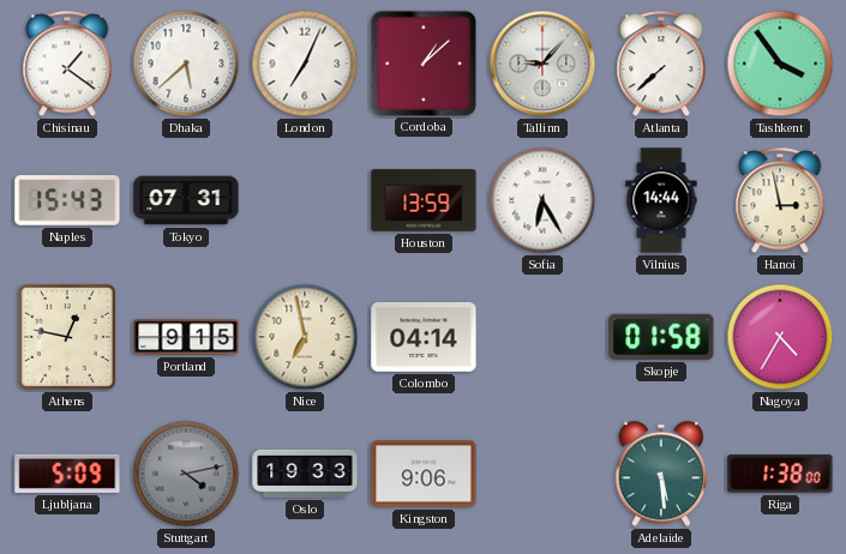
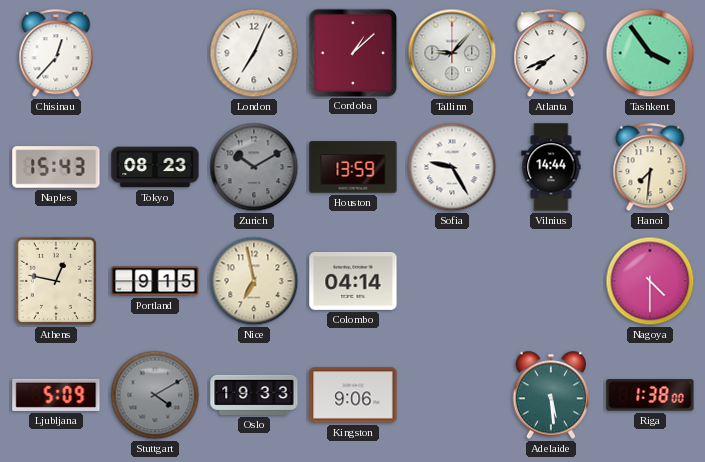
Chisinau: 1:21 -> 12:37 (56, 54)
Dhaka: 5:38 -> none (186, 64)
Atlanta: 7:38 -> 7:41 (551, 54)
Tokyo: 07:31 -> 08:23 (155, 167)
Zurich: none -> 10:10 (254, 167)
Sofia: 6:25 -> 9:25 (452, 167)
Hanoi: 2:58 -> 7:31 (650, 168)
Skopje: 01:58 -> none (661, 337)
Nagoya: 4:35 -> 4:30 (650, 281)
Stuttgart: 4:13 -> 4:10 (155, 395)
